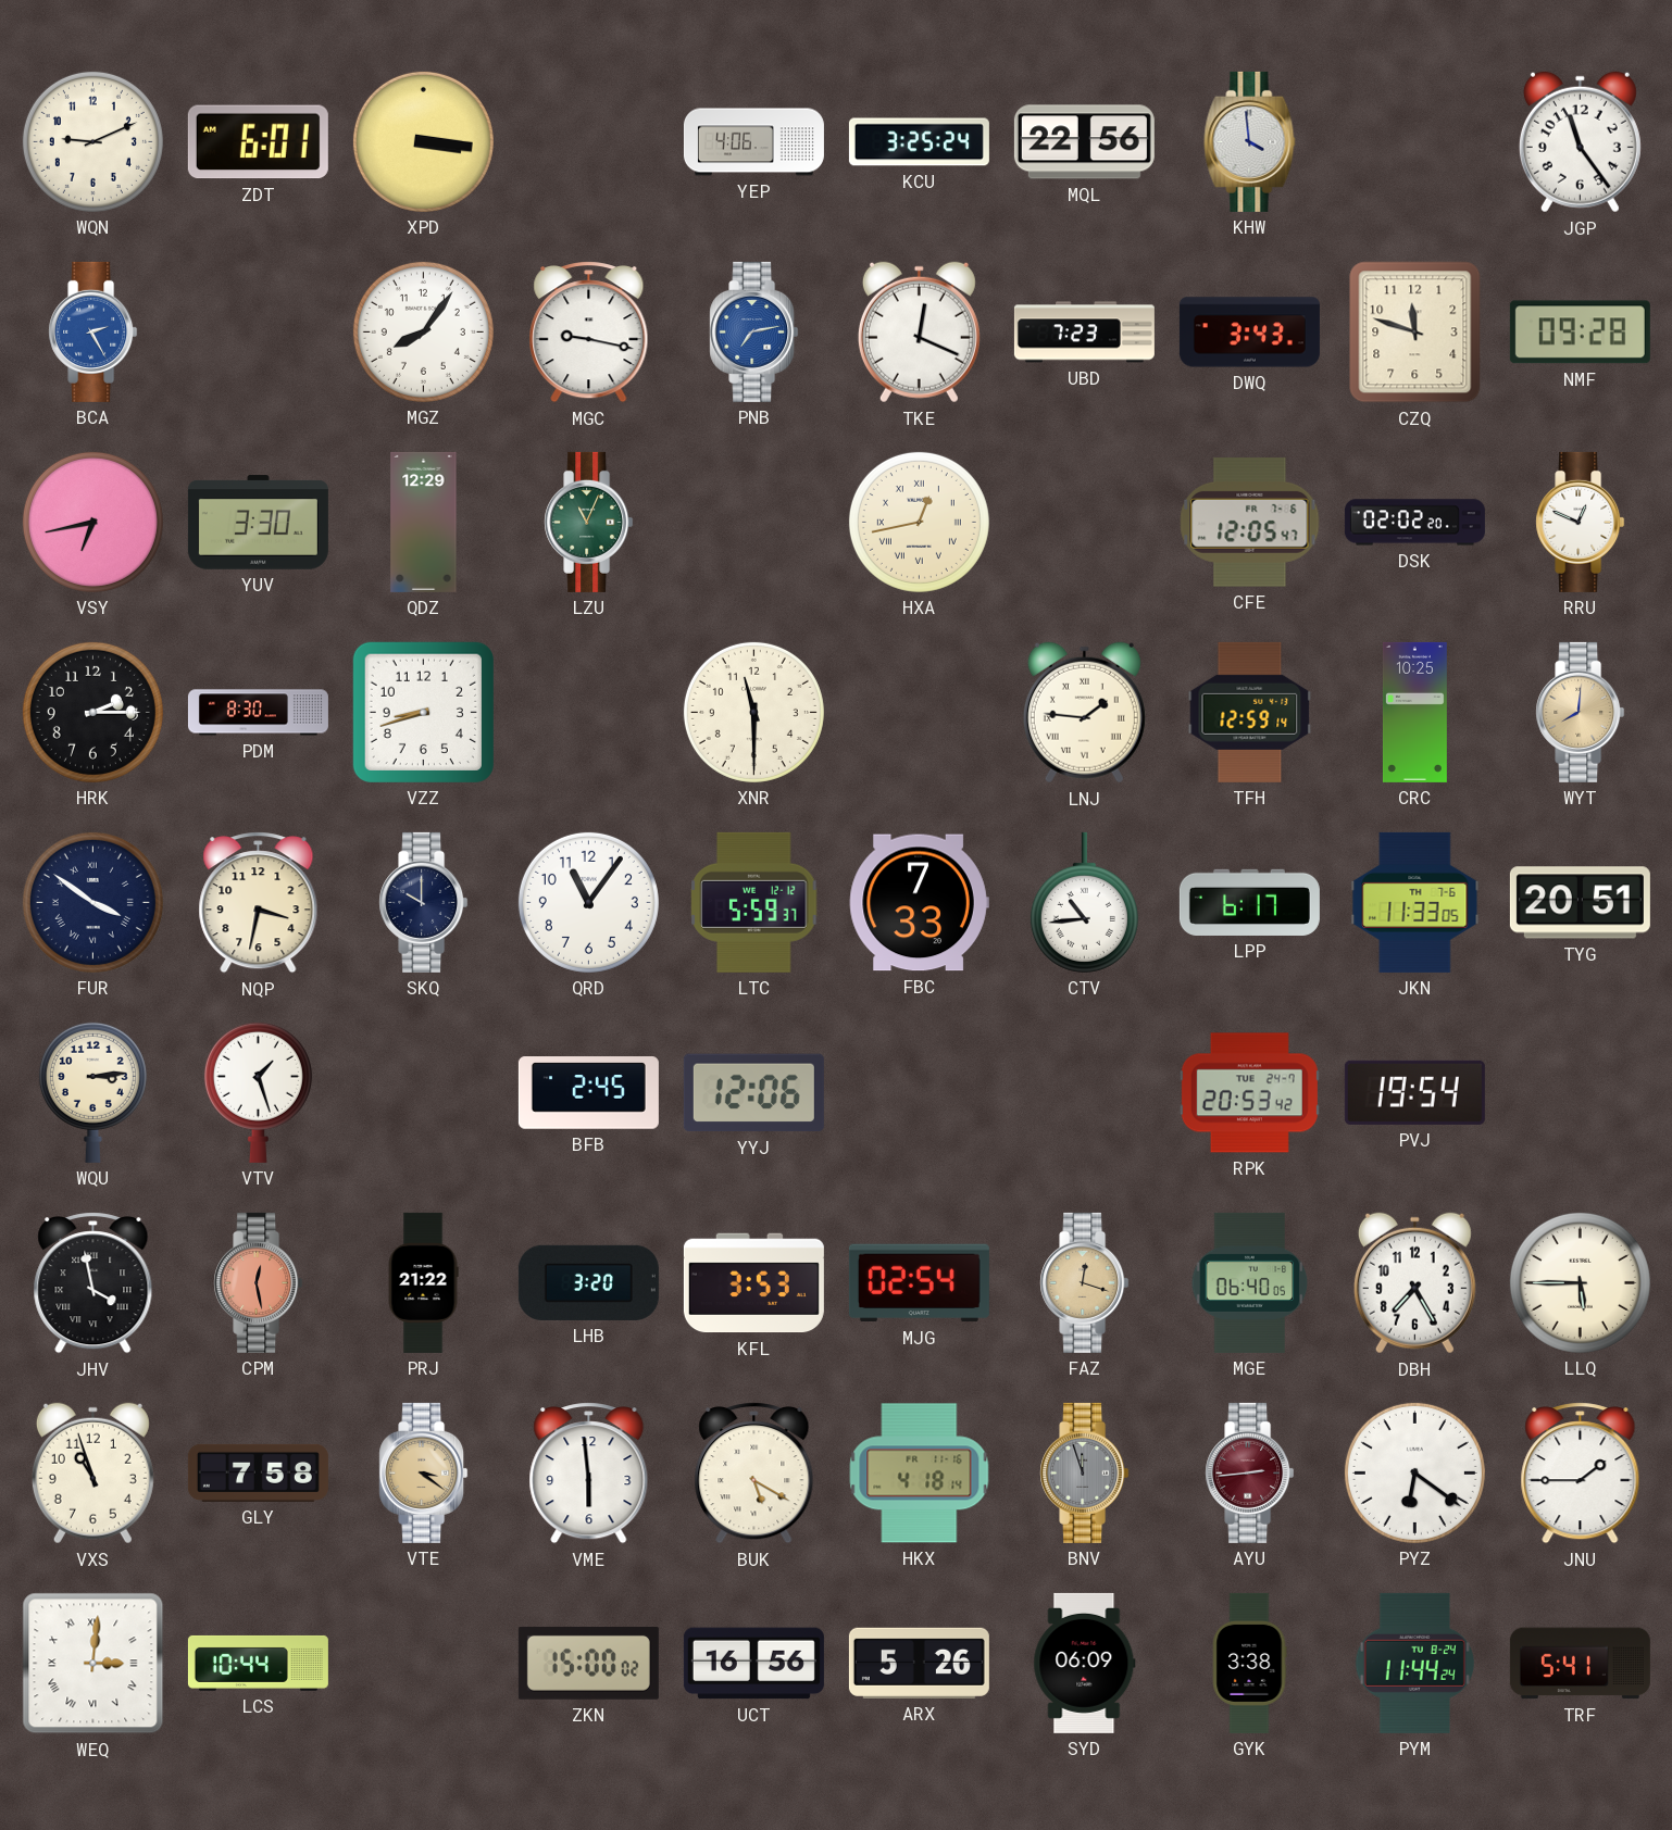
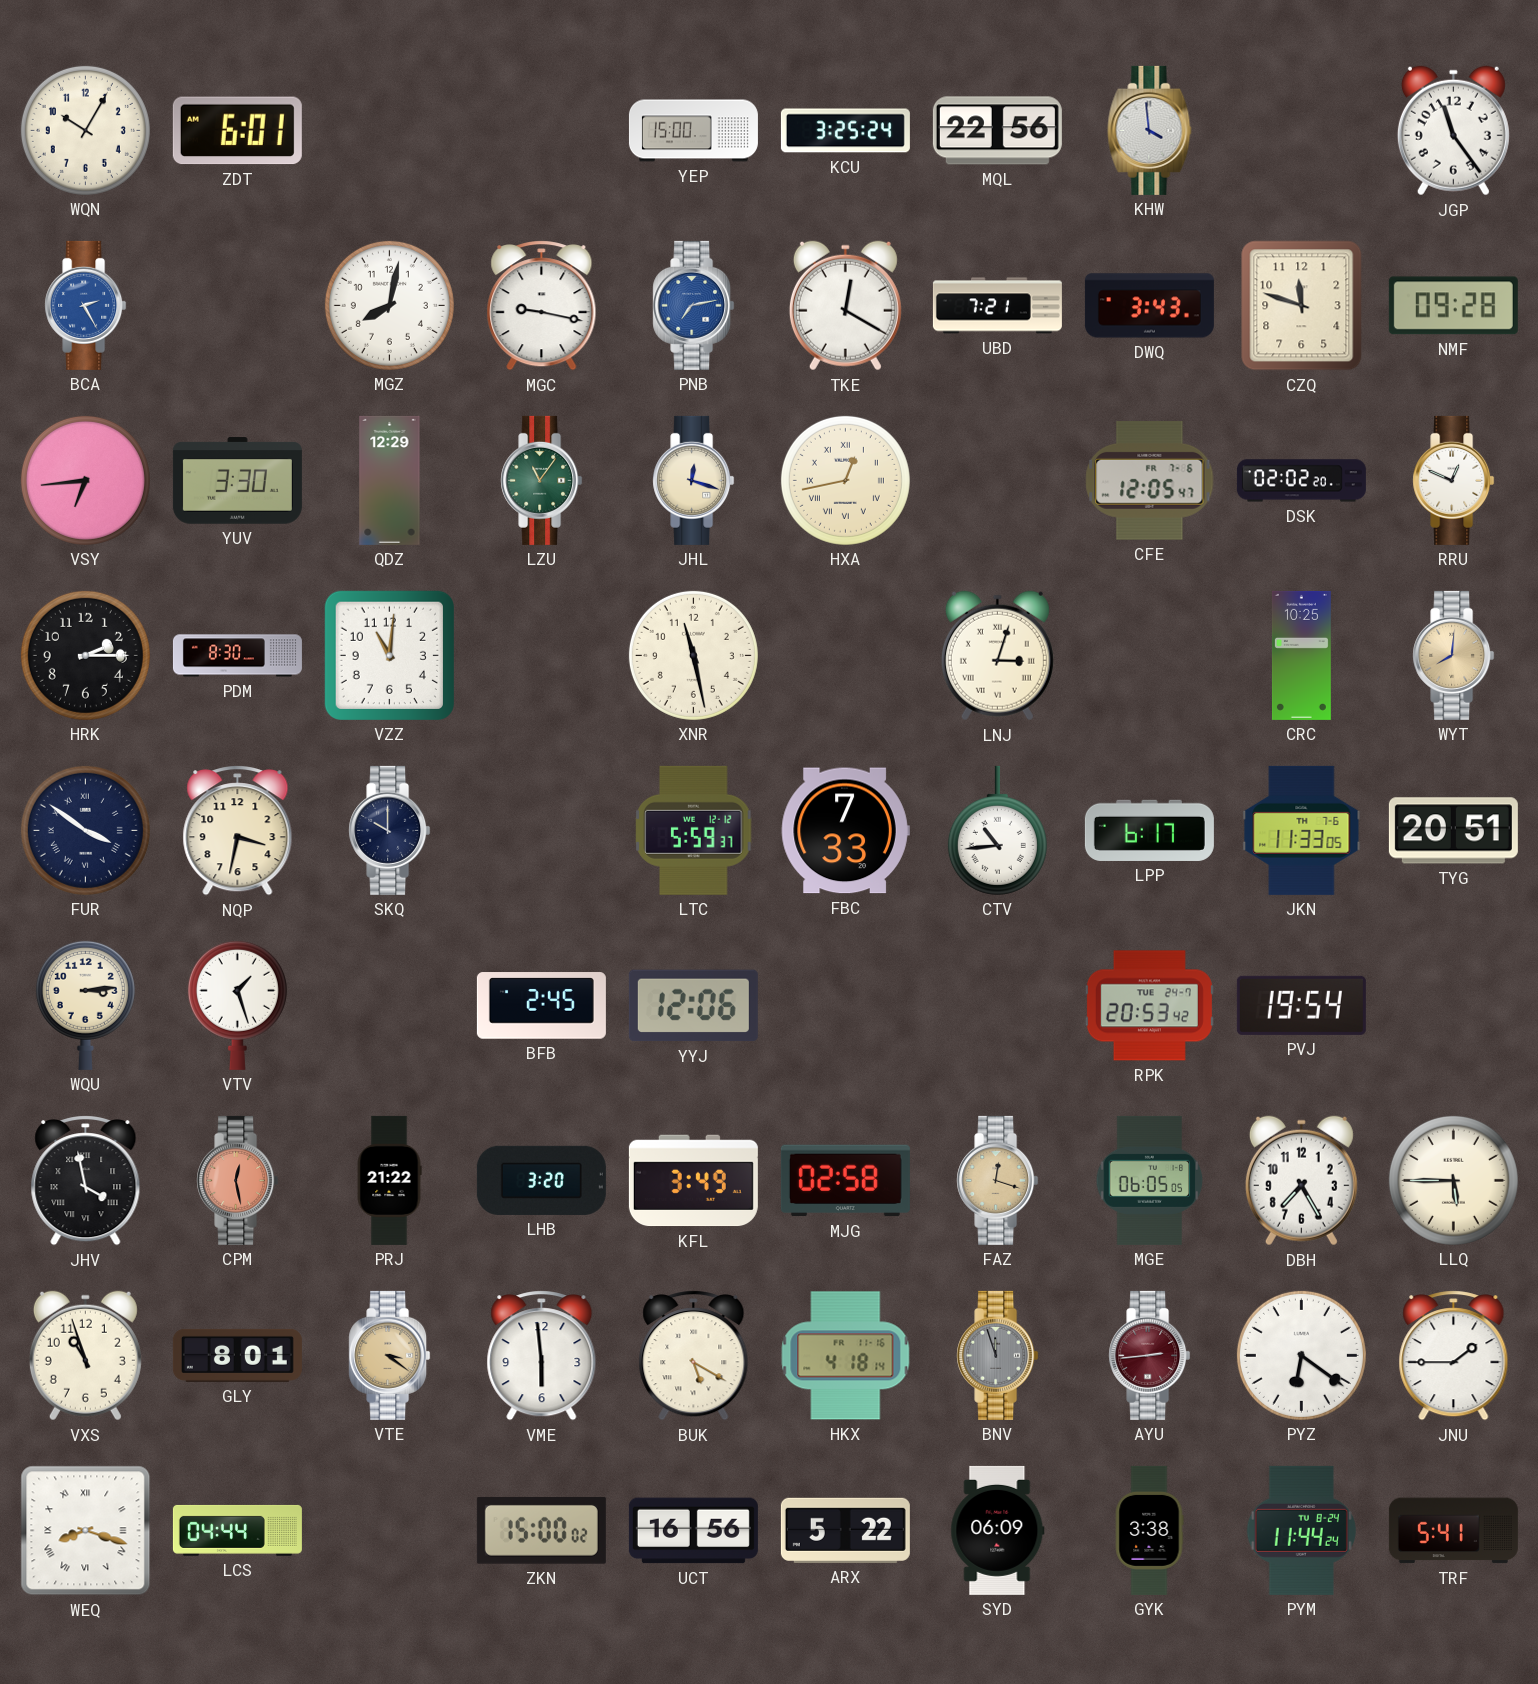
WQN: 9:11 -> 10:05 (85, 130)
XPD: 3:16 -> none (423, 141)
YEP: 4:06 -> 15:00 (693, 131)
MGZ: 8:06 -> 8:02 (389, 305)
TKE: 12:19 -> 12:20 (845, 306)
UBD: 7:23 -> 7:21 (997, 306)
VSY: 6:43 -> 6:44 (85, 480)
LZU: 11:04 -> 11:06 (542, 480)
JHL: none -> 12:18 (694, 480)
VZZ: 8:42 -> 11:01 (389, 655)
XNR: 11:30 -> 11:28 (693, 655)
LNJ: 1:46 -> 3:03 (997, 656)
TFH: 12:59 -> none (1250, 712)
QRD: 11:06 -> none (588, 902)
KFL: 3:53 -> 3:49 (693, 1181)
MJG: 02:54 -> 02:58 (845, 1181)
MGE: 06:40 -> 06:05 (1150, 1180)
GLY: 7:58 -> 8:01 (237, 1355)
WEQ: 3:01 -> 8:18 (86, 1531)
LCS: 10:44 -> 04:44 (237, 1530)
ARX: 5:26 -> 5:22 (845, 1530)
